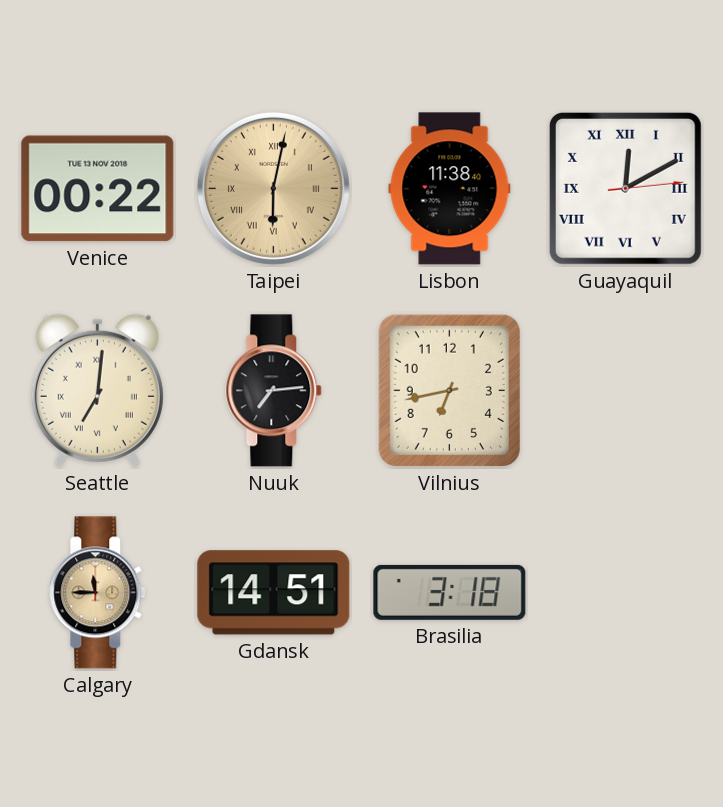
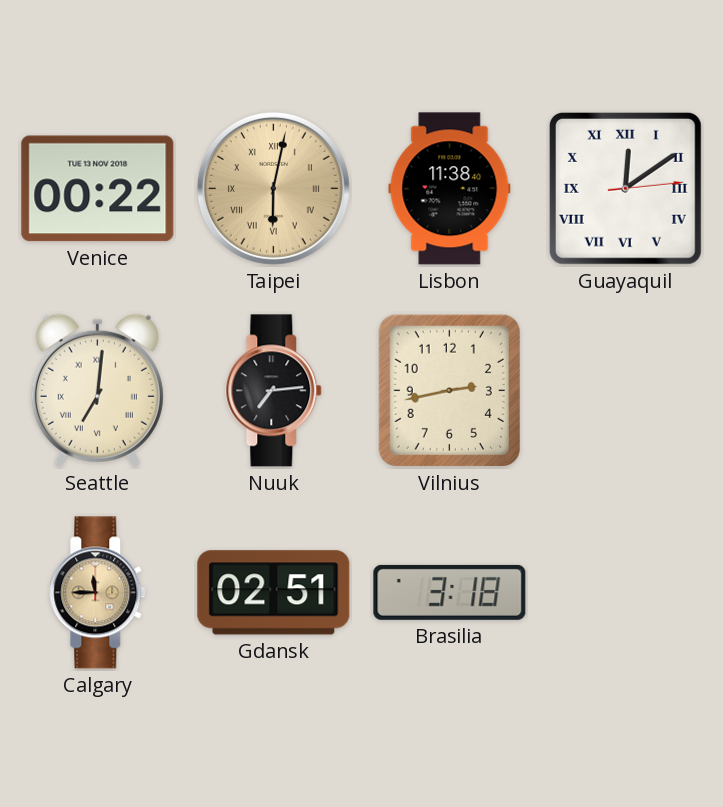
Guayaquil: 12:10 -> 12:09 (625, 188)
Vilnius: 6:43 -> 2:43 (449, 390)
Gdansk: 14:51 -> 02:51 (274, 593)
